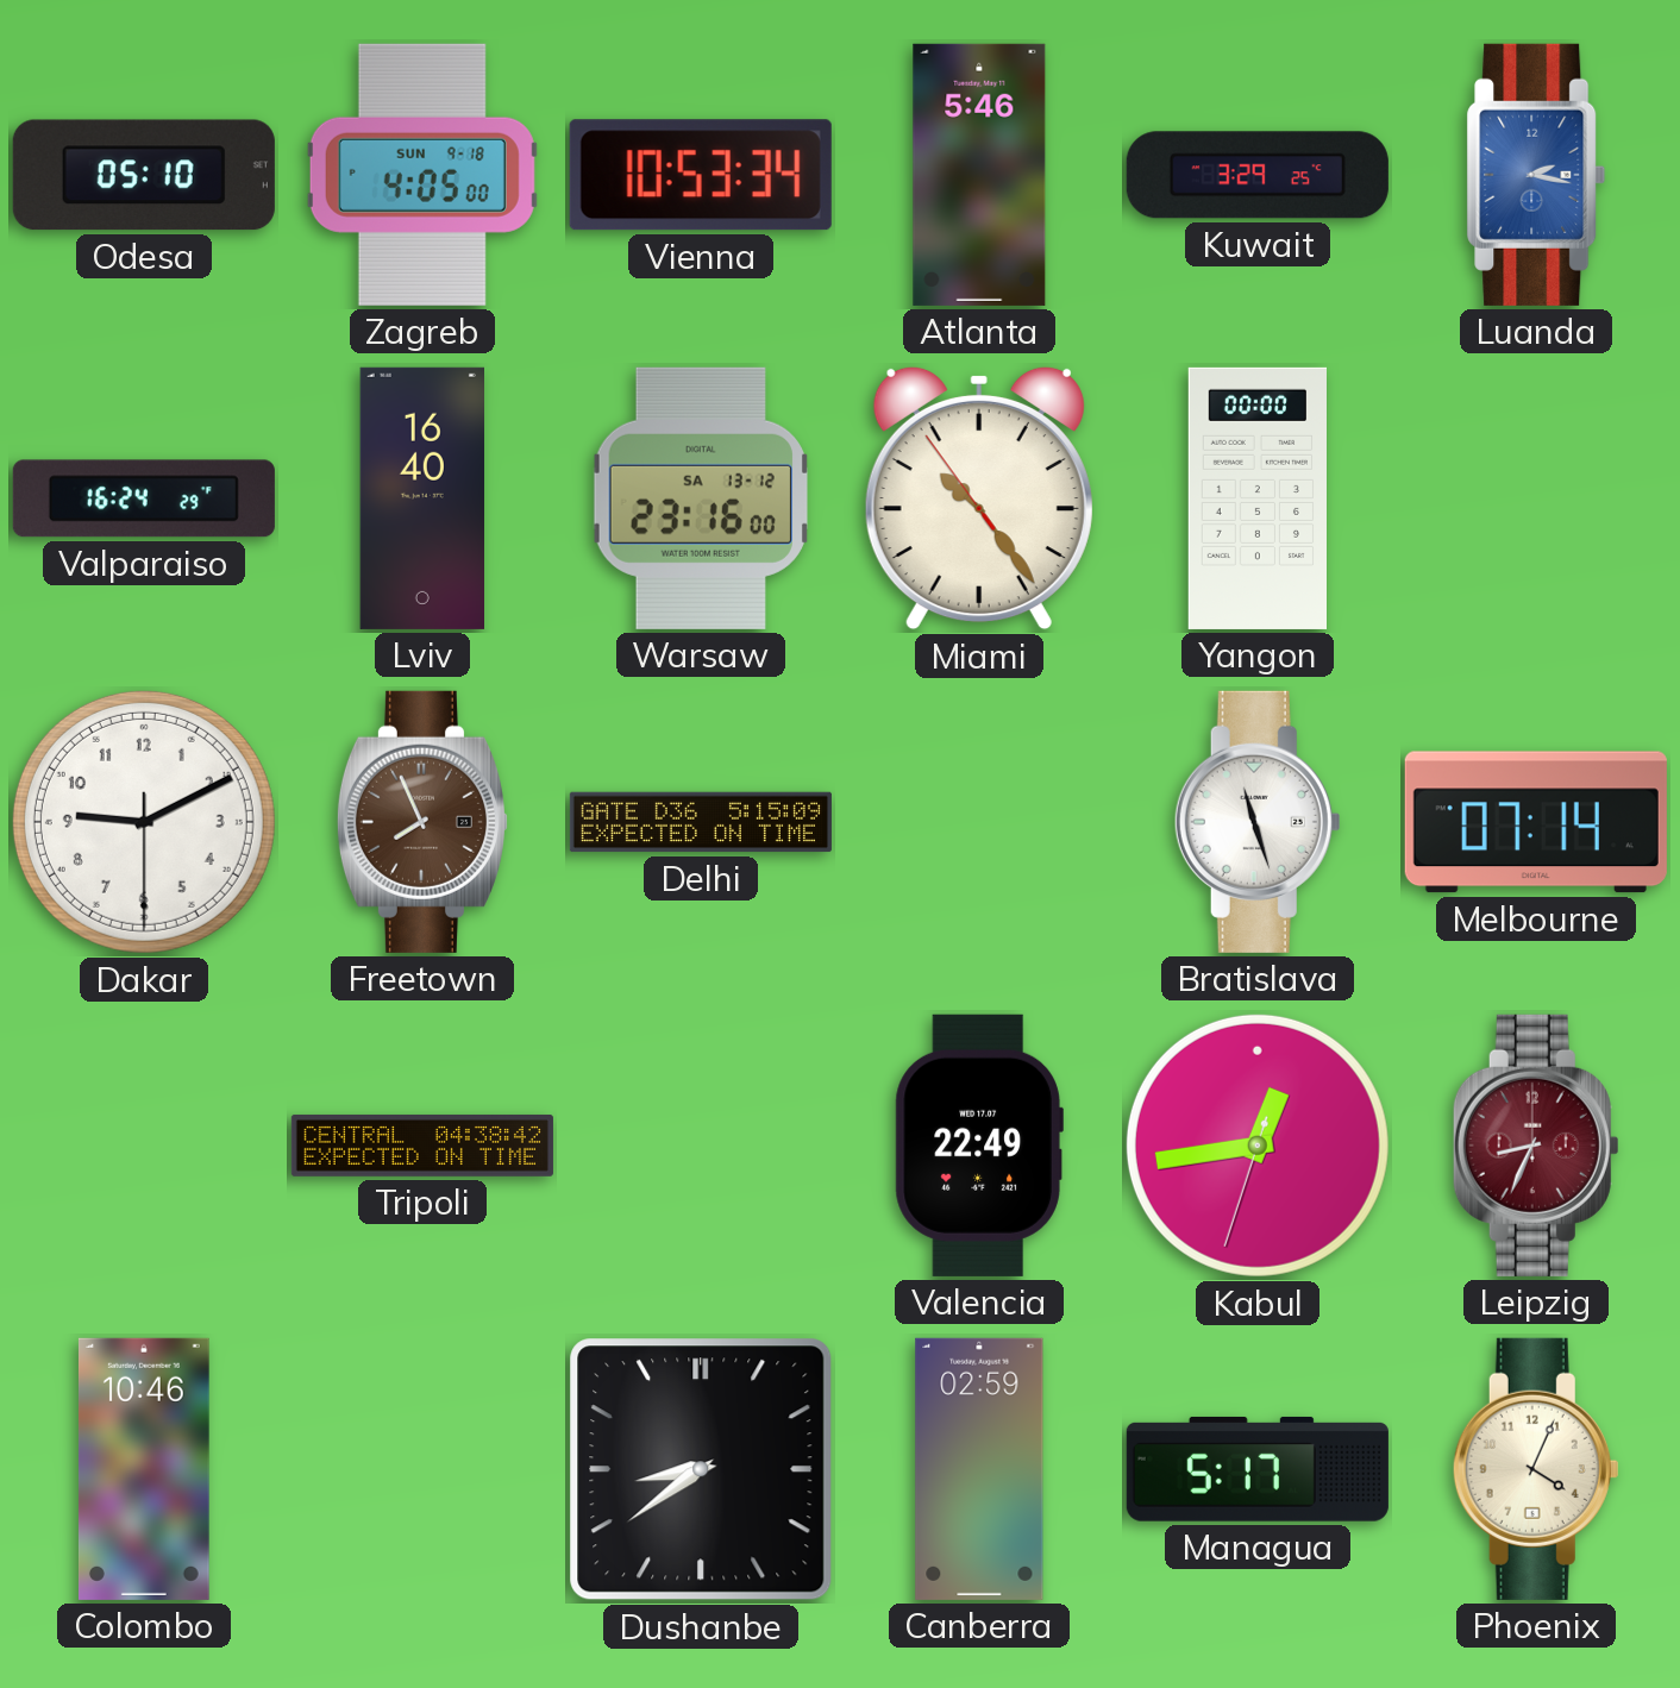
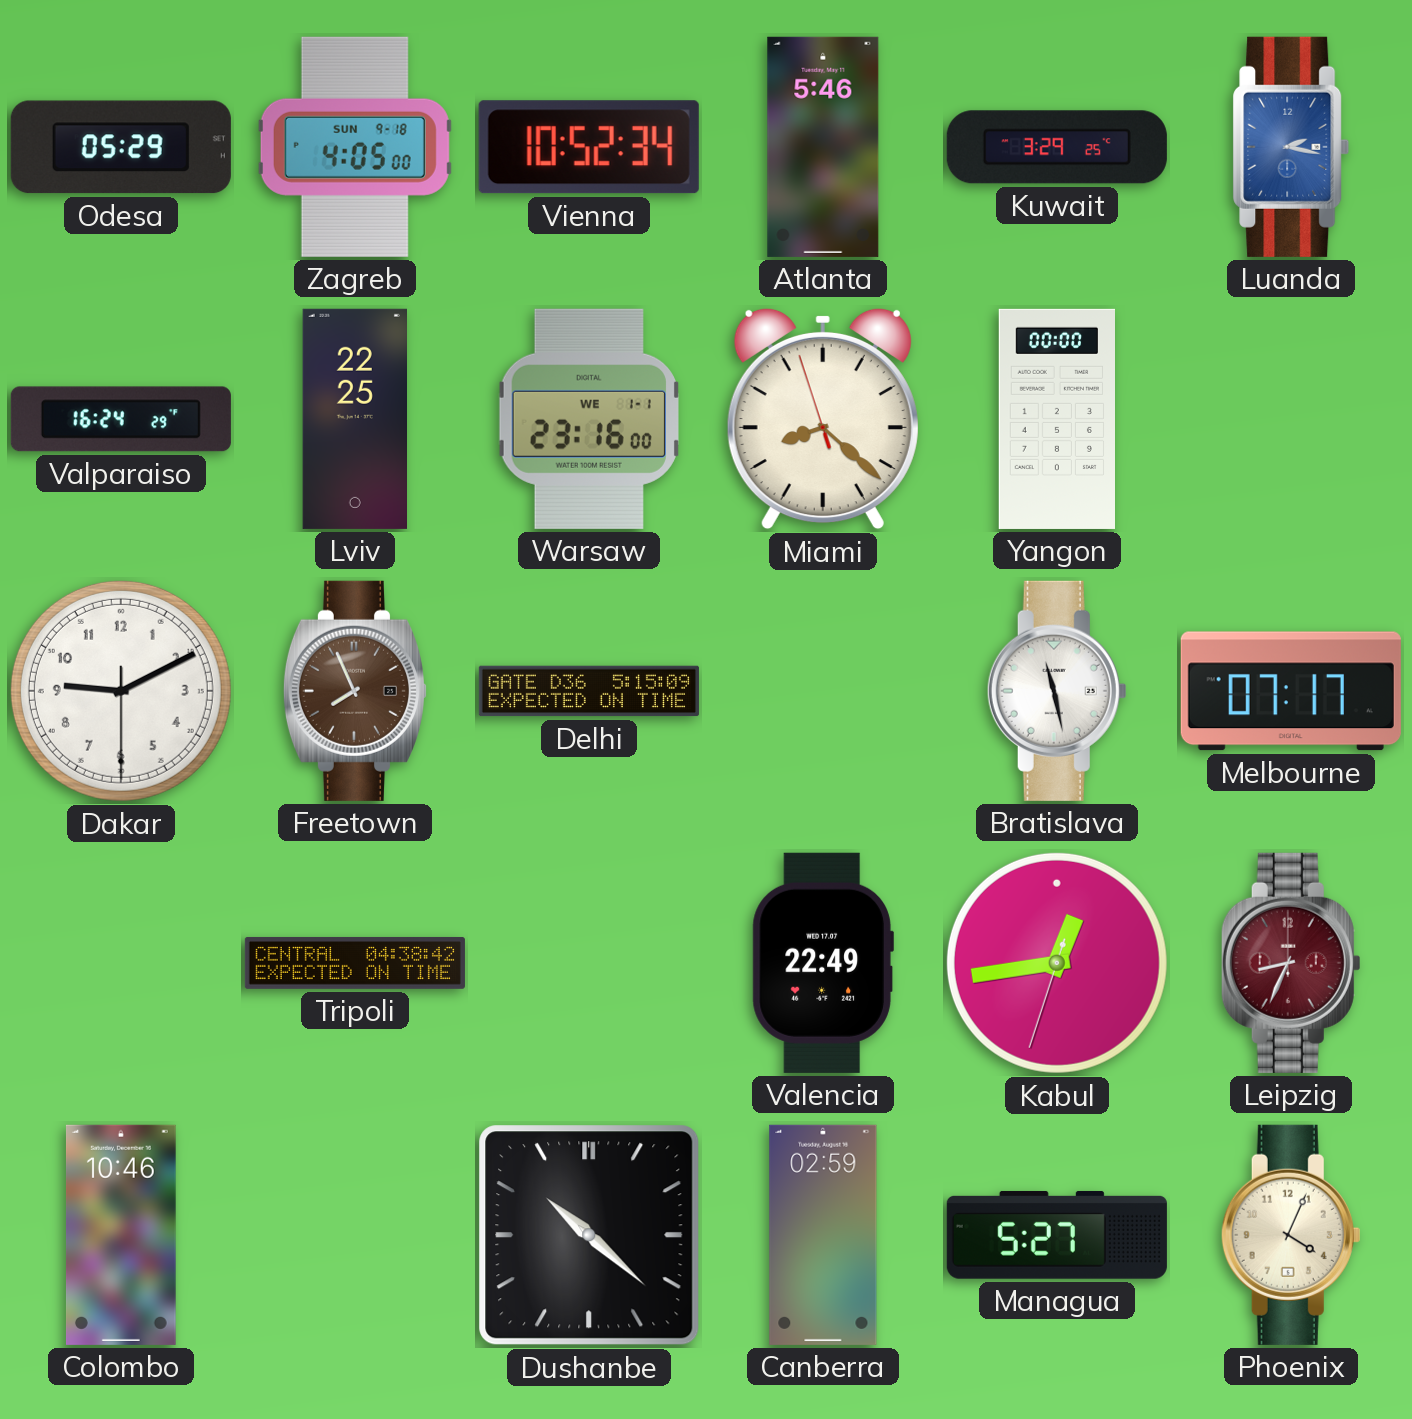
Odesa: 05:10 -> 05:29 (121, 147)
Vienna: 10:53 -> 10:52 (589, 147)
Lviv: 16:40 -> 22:25 (354, 419)
Warsaw date: SA 13-12 -> WE 1-1 (589, 419)
Miami: 10:23 -> 8:21 (823, 419)
Bratislava: 11:27 -> 11:28 (1057, 691)
Melbourne: 07:14 -> 07:17 (1291, 691)
Dushanbe: 8:39 -> 10:22 (589, 1235)
Managua: 5:17 -> 5:27 (1057, 1235)
